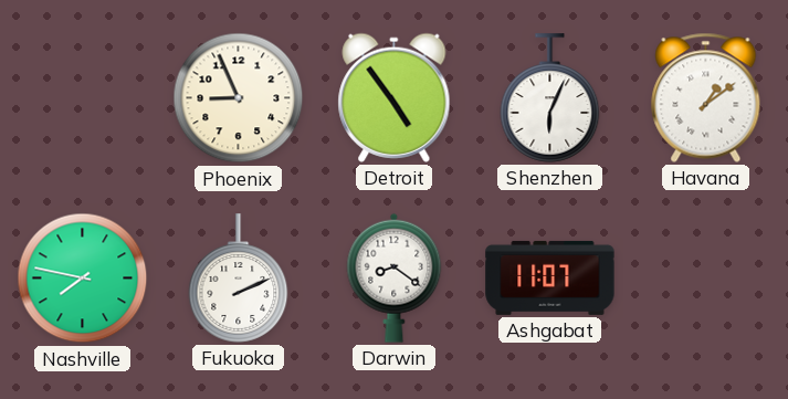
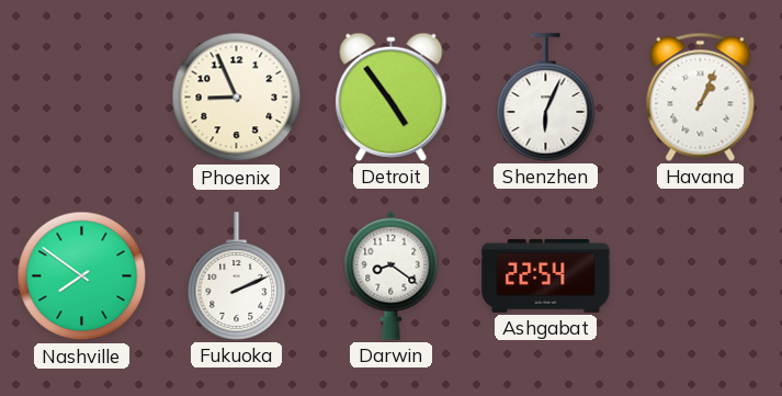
Havana: 1:09 -> 1:04 (701, 97)
Nashville: 7:47 -> 7:51 (82, 276)
Ashgabat: 11:07 -> 22:54 (546, 275)
